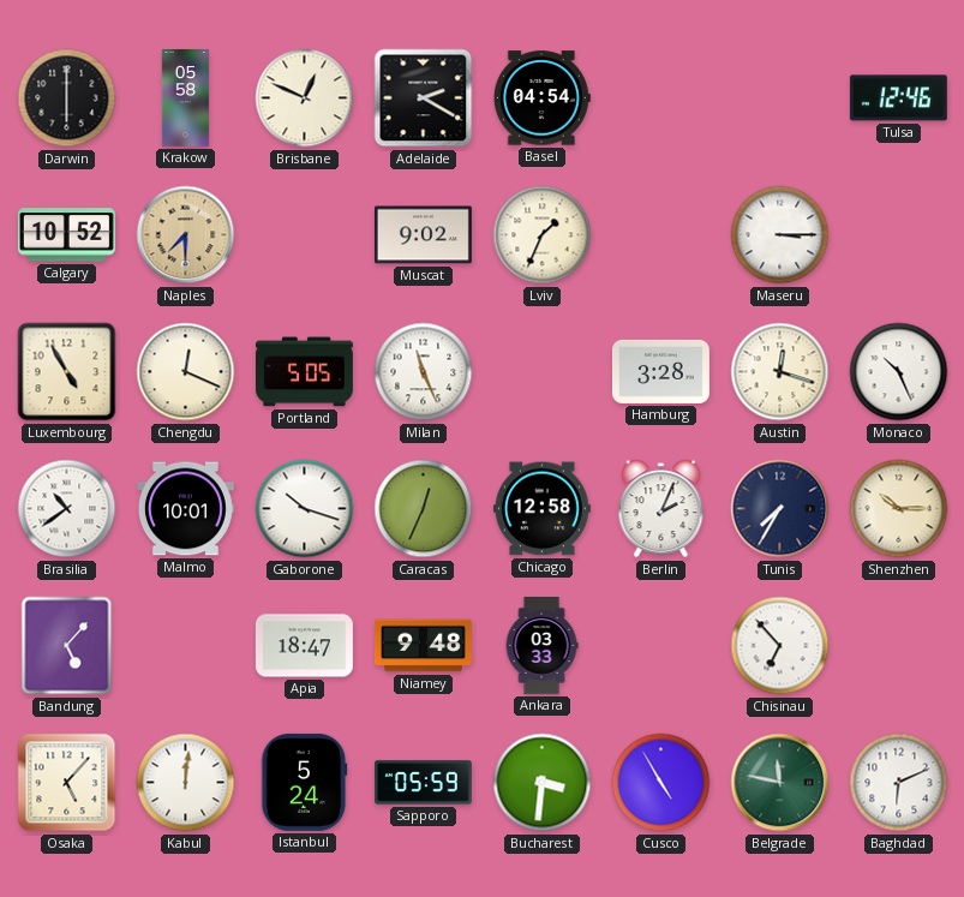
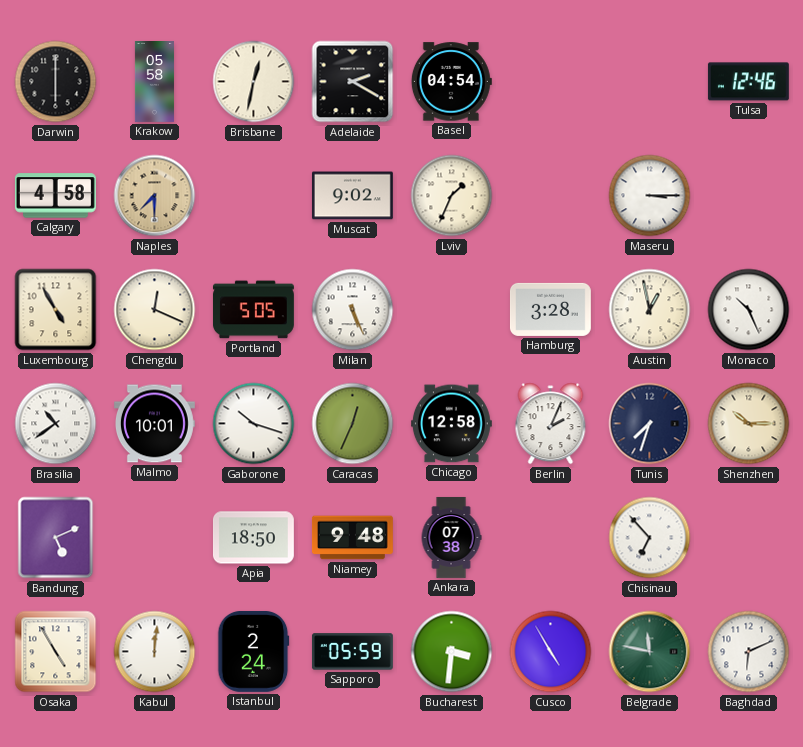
Brisbane: 12:49 -> 12:32 (254, 82)
Calgary: 10:52 -> 4:58 (55, 196)
Milan: 11:26 -> 5:26 (353, 310)
Austin: 12:18 -> 12:58 (650, 310)
Tunis: 7:35 -> 7:33 (650, 424)
Bandung: 5:07 -> 5:11 (56, 538)
Apia: 18:47 -> 18:50 (253, 538)
Ankara: 03:33 -> 07:38 (451, 538)
Osaka: 5:07 -> 4:55 (56, 652)
Istanbul: 5:24 -> 2:24 (254, 651)
